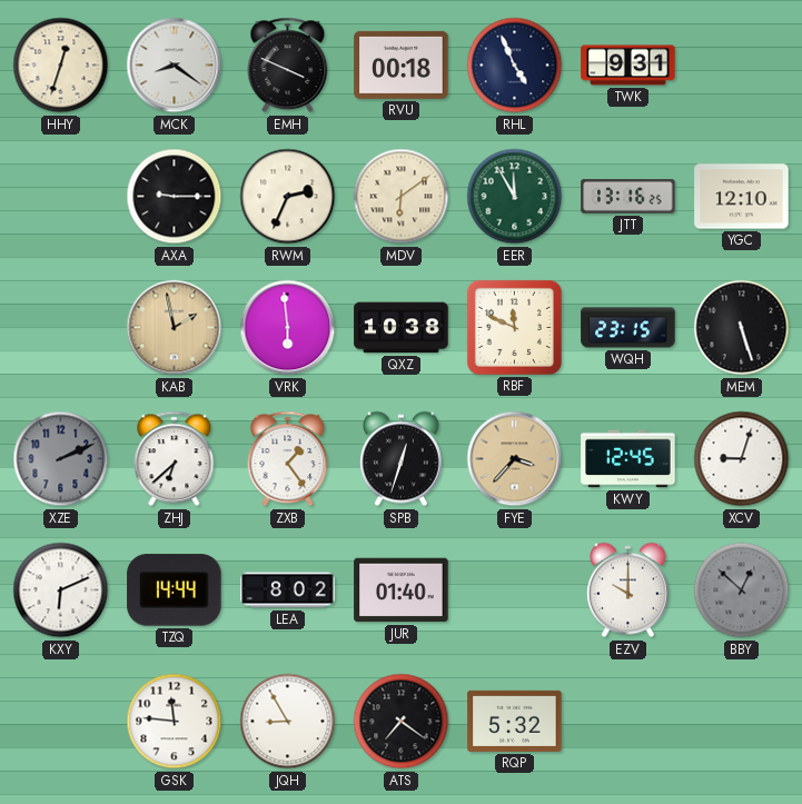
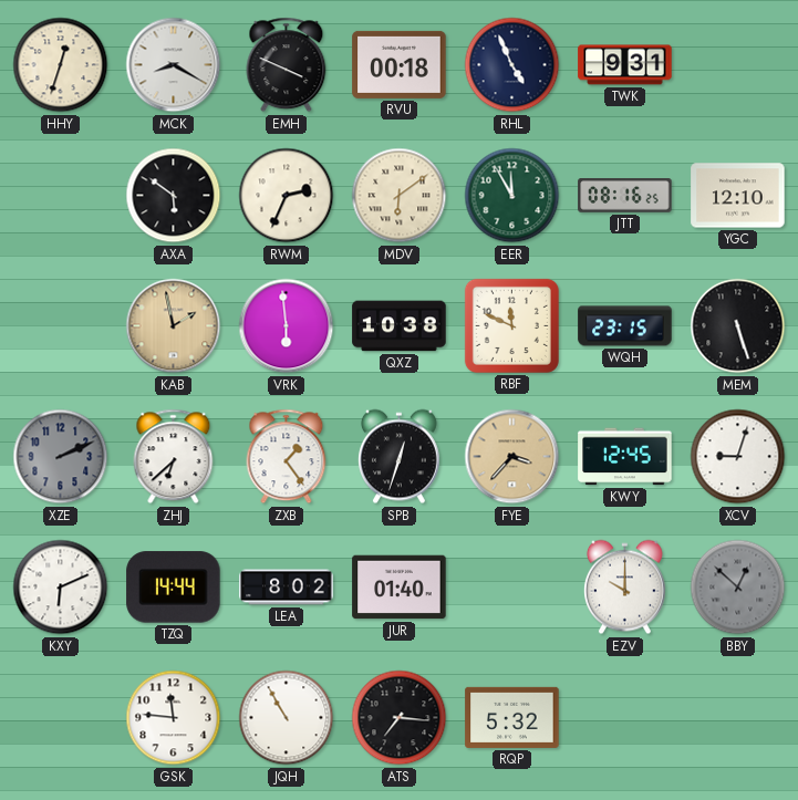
MCK: 8:21 -> 8:20 (174, 65)
AXA: 9:15 -> 5:51 (174, 196)
JTT: 13:16 -> 08:16 (625, 196)
JQH: 8:55 -> 10:55 (287, 718)
ATS: 7:21 -> 7:16 (400, 718)
